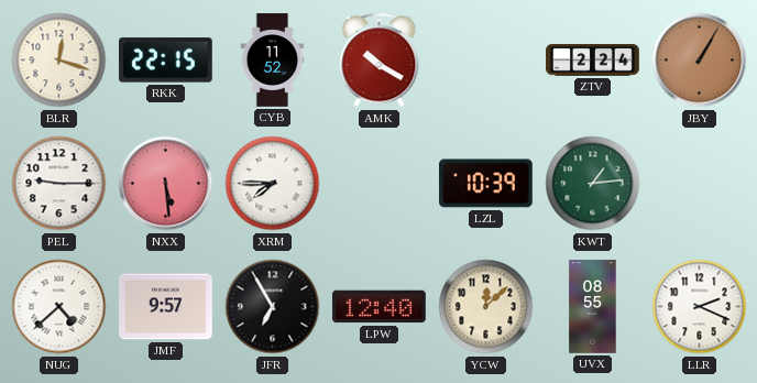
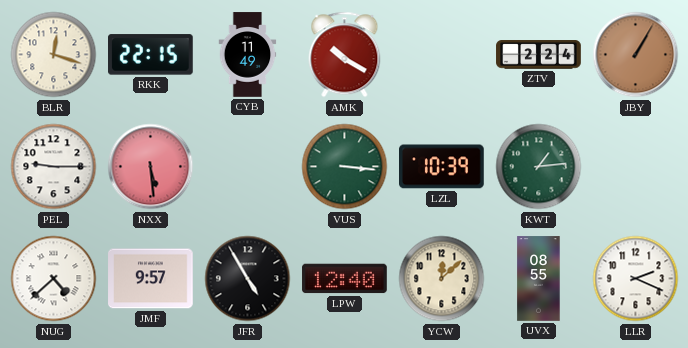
CYB: 11:52 -> 11:49 (248, 55)
XRM: 7:45 -> none (273, 184)
VUS: none -> 3:16 (345, 167)
JFR: 6:55 -> 4:55 (248, 279)
